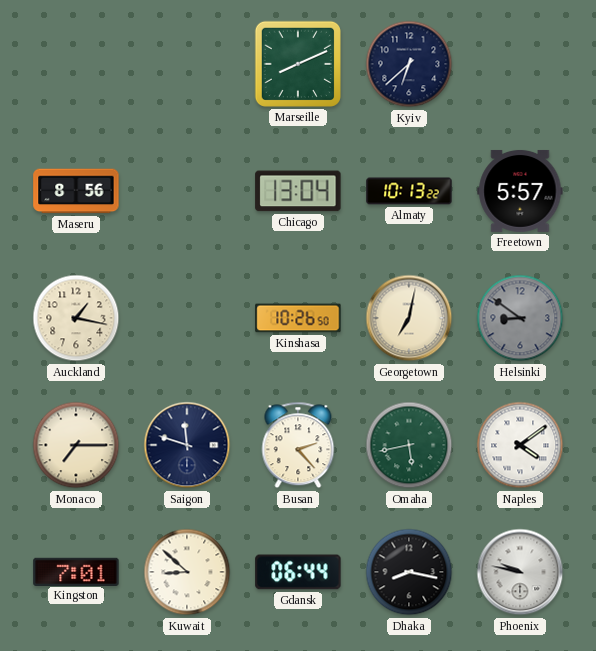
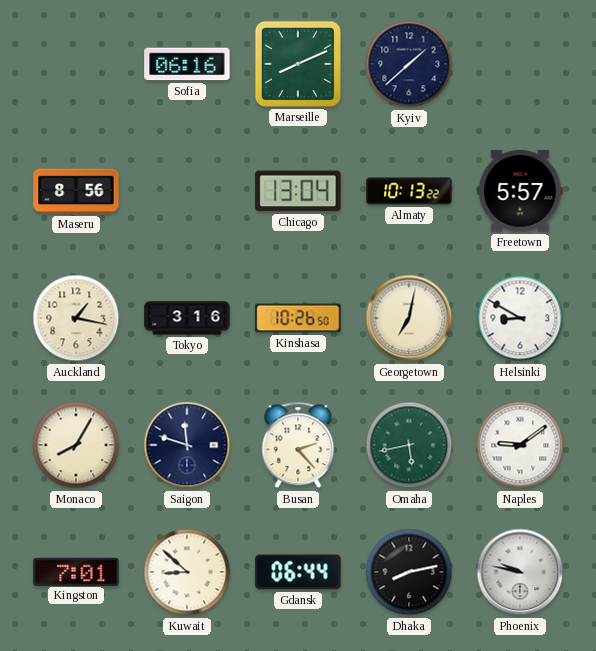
Sofia: none -> 06:16 (187, 64)
Kyiv: 6:38 -> 1:38 (409, 64)
Tokyo: none -> 3:16 (187, 318)
Helsinki: 8:51 -> 8:50 (520, 318)
Helsinki dial: grey -> white (520, 318)
Monaco: 7:15 -> 8:05 (76, 445)
Naples: 4:09 -> 9:09 (520, 445)
Dhaka: 8:17 -> 8:13 (409, 572)
